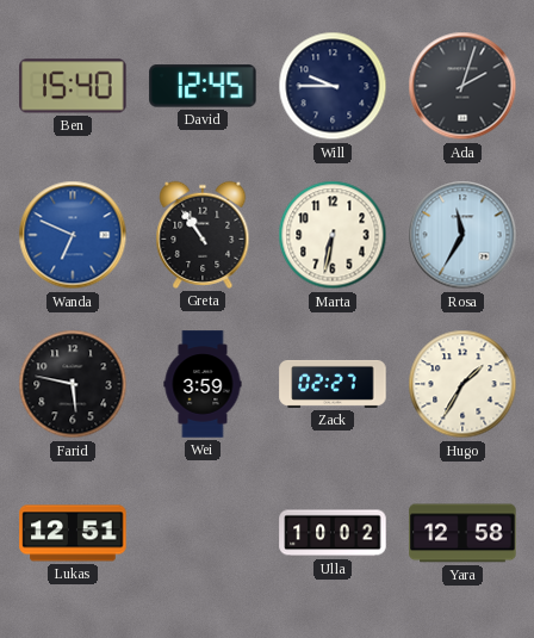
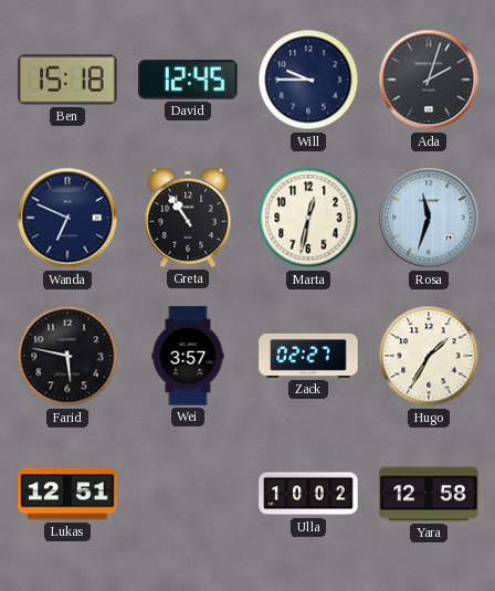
Ben: 15:40 -> 15:18 (67, 80)
Wanda dial: blue -> navy (67, 218)
Marta: 6:32 -> 12:32 (308, 218)
Rosa: 11:35 -> 11:33 (429, 218)
Wei: 3:59 -> 3:57 (188, 356)
